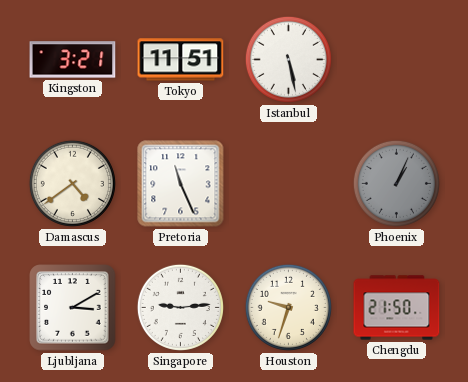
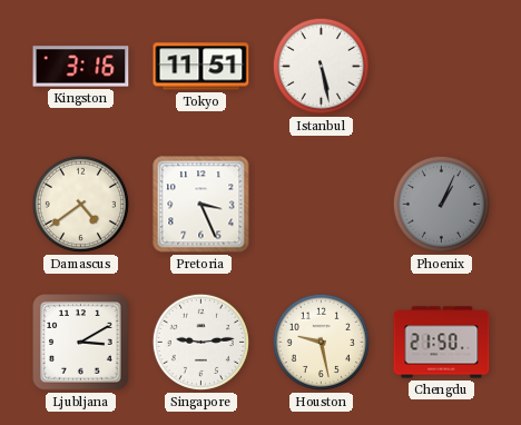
Kingston: 3:21 -> 3:16 (81, 67)
Pretoria: 11:26 -> 3:26 (201, 205)
Houston: 9:33 -> 9:28 (321, 342)
